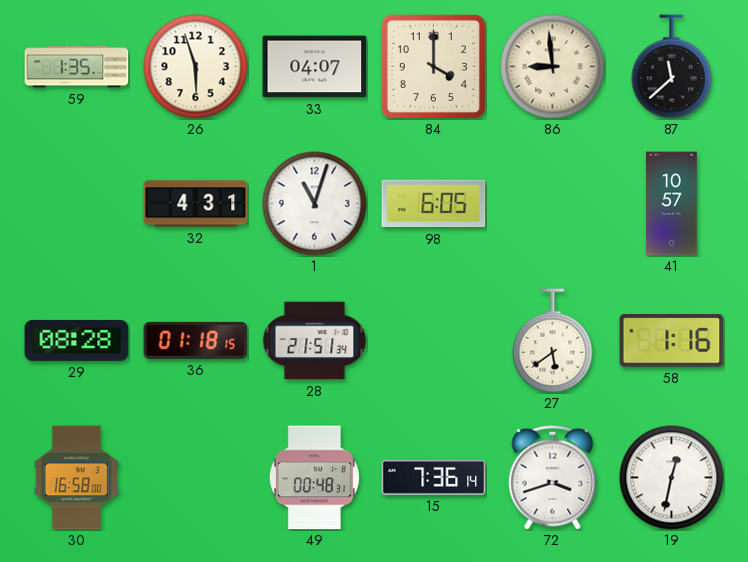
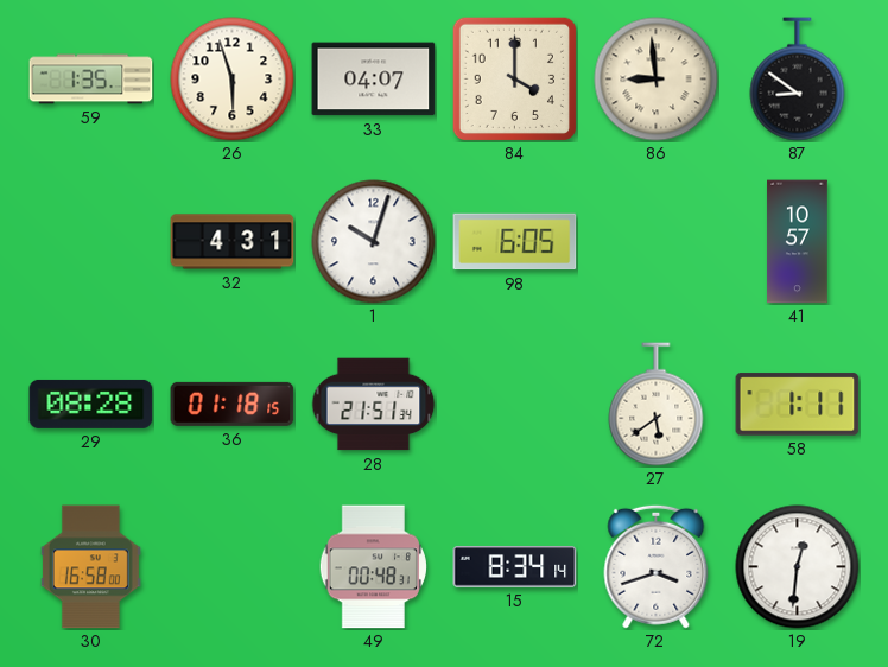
87: 11:38 -> 8:51 (798, 80)
1: 11:03 -> 10:03 (374, 242)
58: 1:16 -> 1:11 (798, 405)
15: 7:36 -> 8:34 (515, 567)
19: 12:32 -> 12:31 (798, 567)
